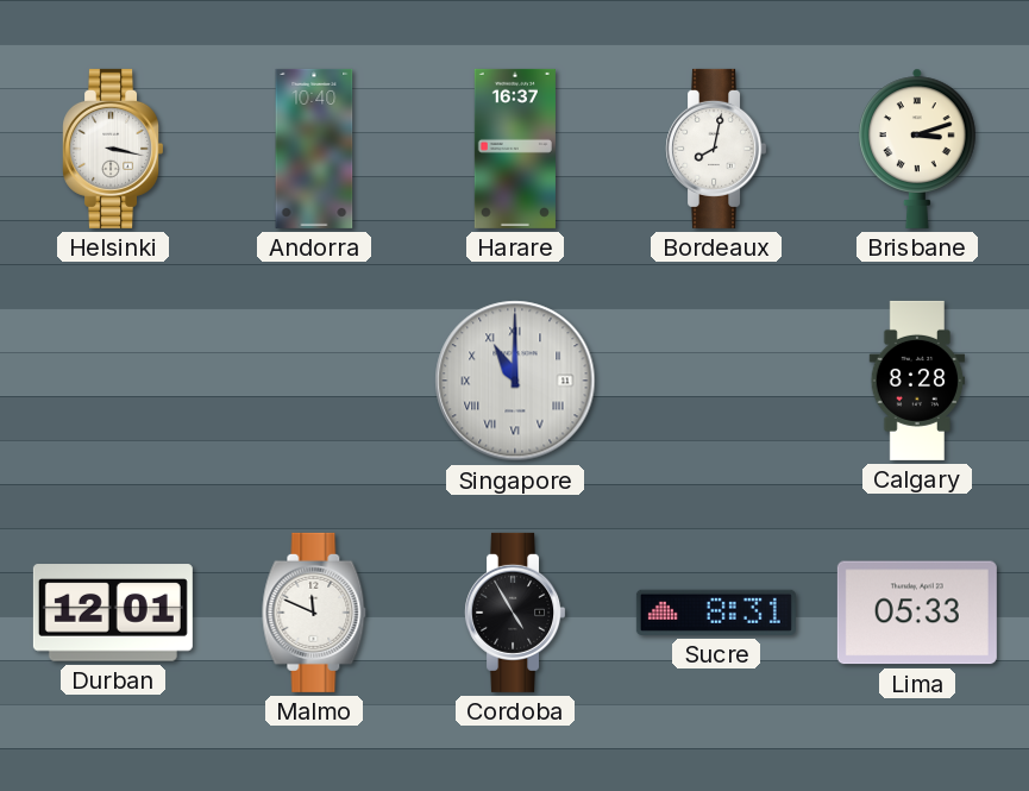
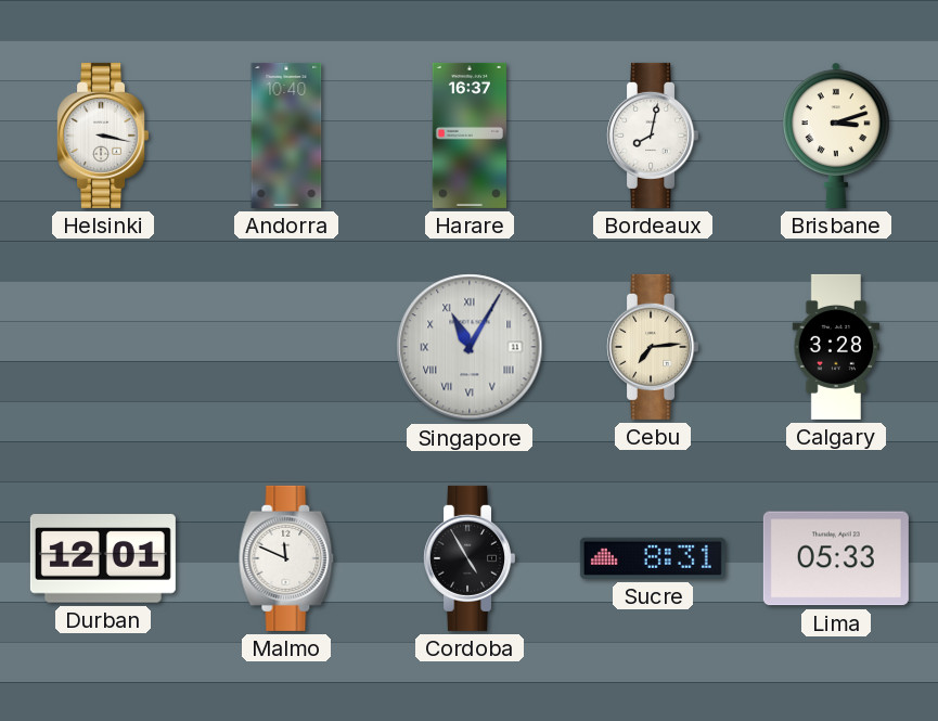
Singapore: 11:00 -> 11:05 (470, 347)
Cebu: none -> 7:14 (653, 347)
Calgary: 8:28 -> 3:28 (836, 347)
